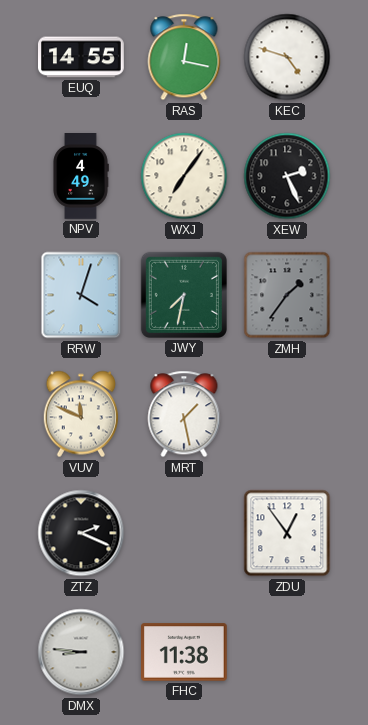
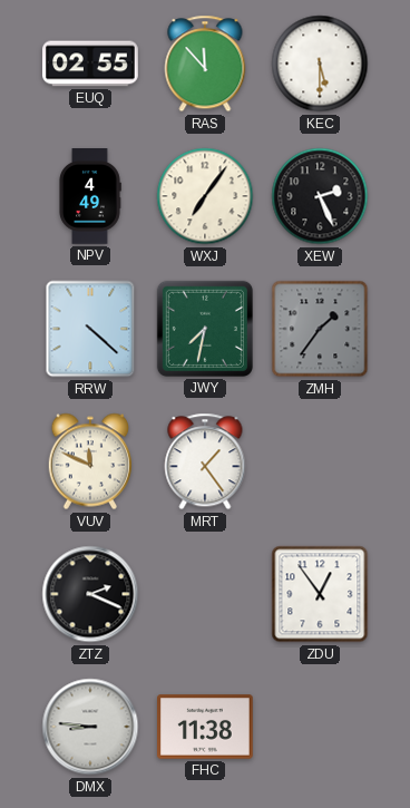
EUQ: 14:55 -> 02:55 (91, 64)
RAS: 12:17 -> 11:53 (205, 64)
KEC: 4:48 -> 5:30 (320, 64)
RRW: 4:03 -> 4:22 (90, 329)
MRT: 1:28 -> 1:24 (205, 461)
